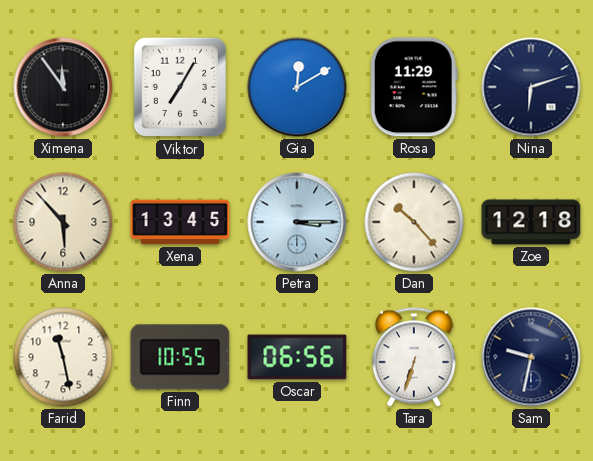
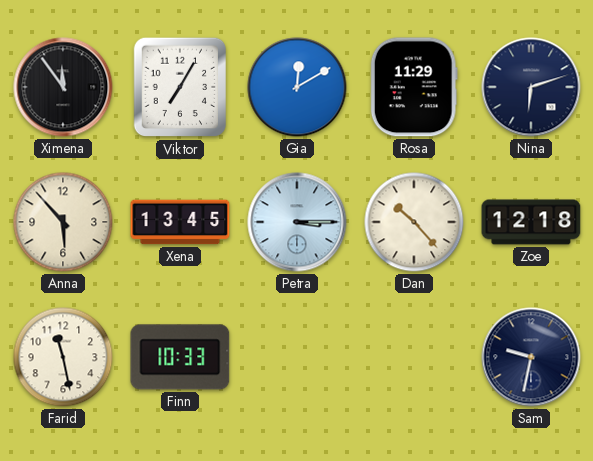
Finn: 10:55 -> 10:33 (180, 357)
Oscar: 06:56 -> none (297, 357)
Tara: 6:33 -> none (414, 357)
